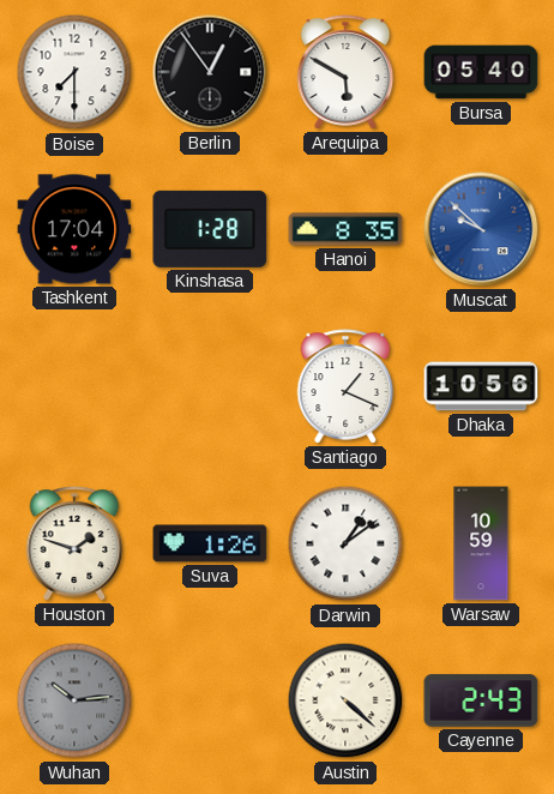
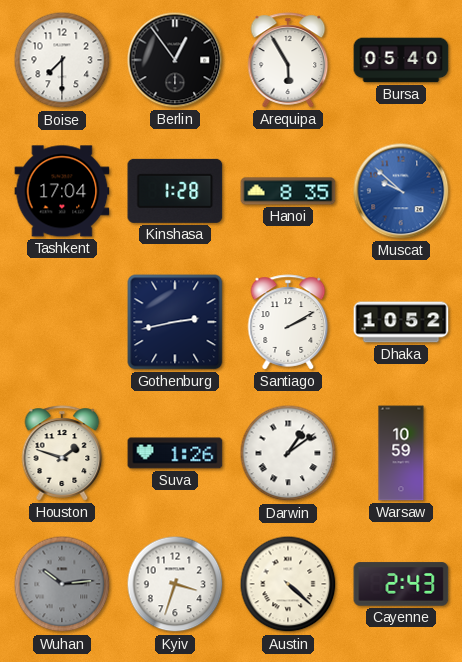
Arequipa: 5:50 -> 5:55 (288, 60)
Gothenburg: none -> 2:43 (175, 322)
Santiago: 1:19 -> 2:10 (288, 322)
Dhaka: 10:56 -> 10:52 (401, 322)
Kyiv: none -> 3:33 (175, 584)
